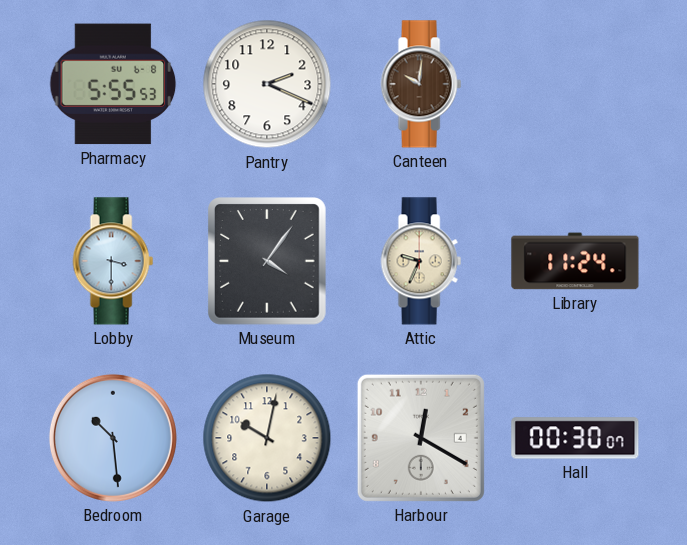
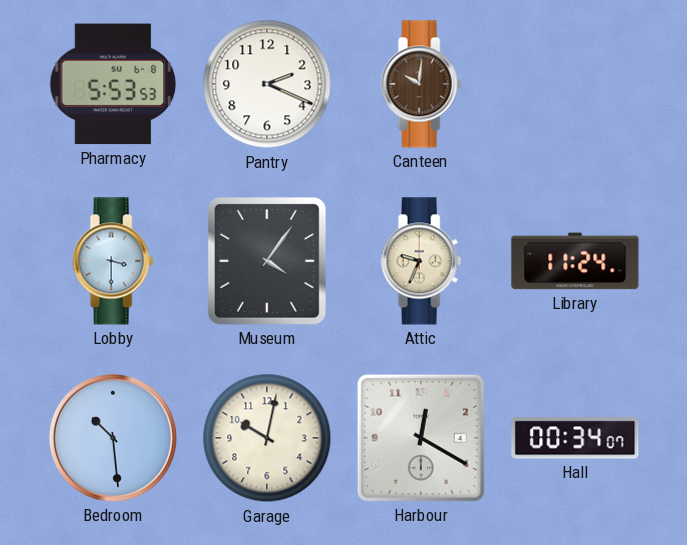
Pharmacy: 5:55 -> 5:53 (113, 84)
Hall: 00:30 -> 00:34 (575, 438)
